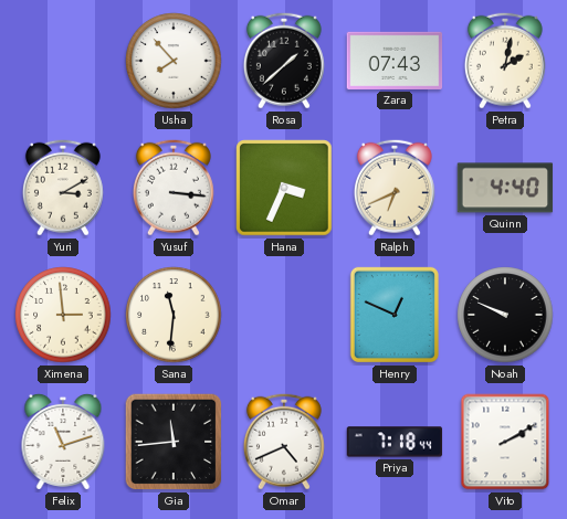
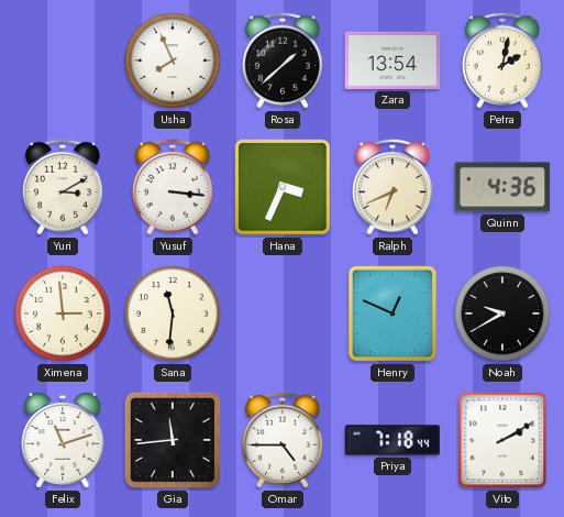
Usha: 7:53 -> 7:56 (173, 61)
Zara: 07:43 -> 13:54 (392, 61)
Quinn: 4:40 -> 4:36 (502, 187)
Noah: 9:49 -> 9:40 (502, 313)
Omar: 4:41 -> 4:45 (283, 440)
